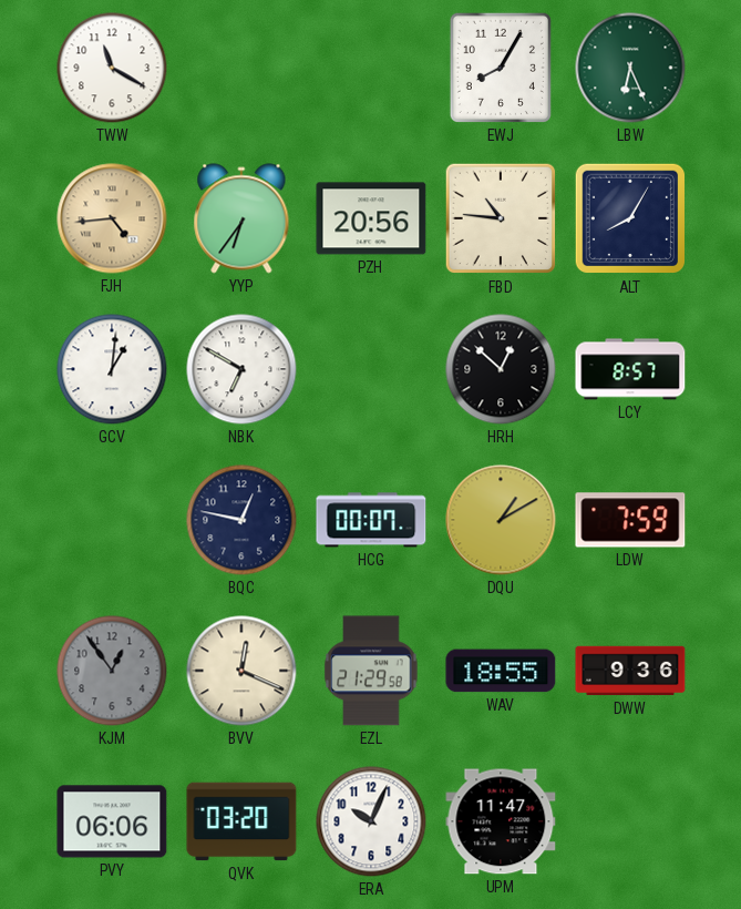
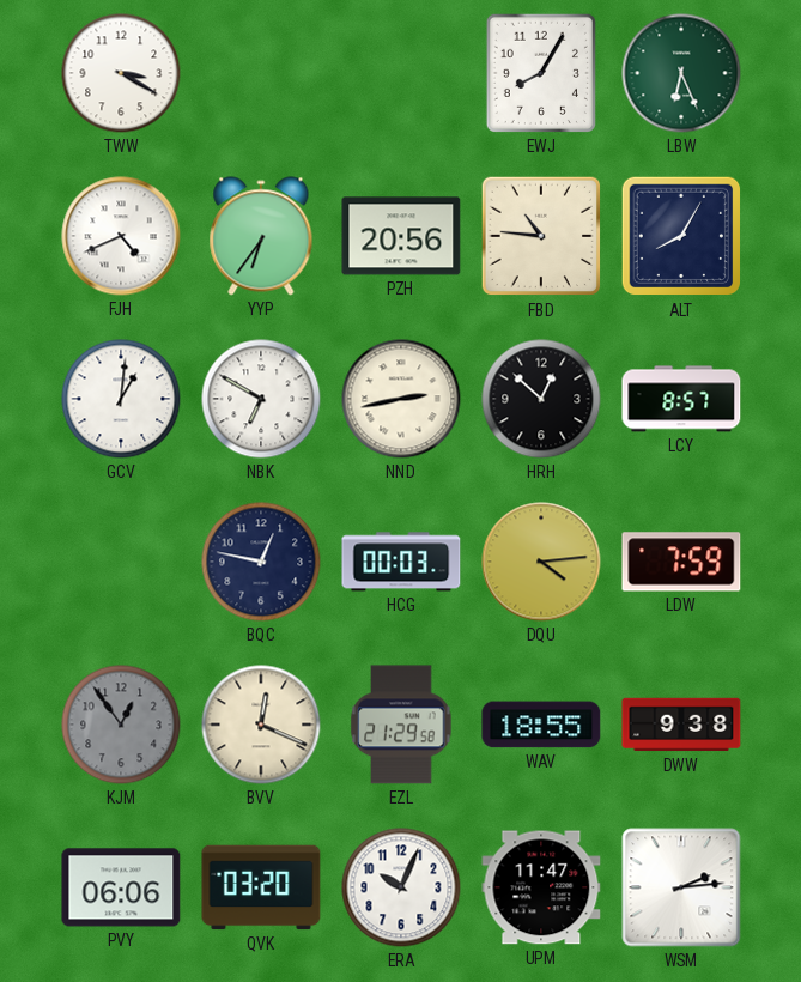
TWW: 11:20 -> 3:20 (121, 73)
FJH: 4:44 -> 4:41 (121, 236)
FJH dial: champagne -> white (121, 236)
NND: none -> 2:43 (401, 399)
HCG: 00:07 -> 00:03 (401, 562)
DQU: 1:10 -> 4:14 (541, 562)
DWW: 9:36 -> 9:38 (681, 725)
WSM: none -> 2:14 (681, 887)
